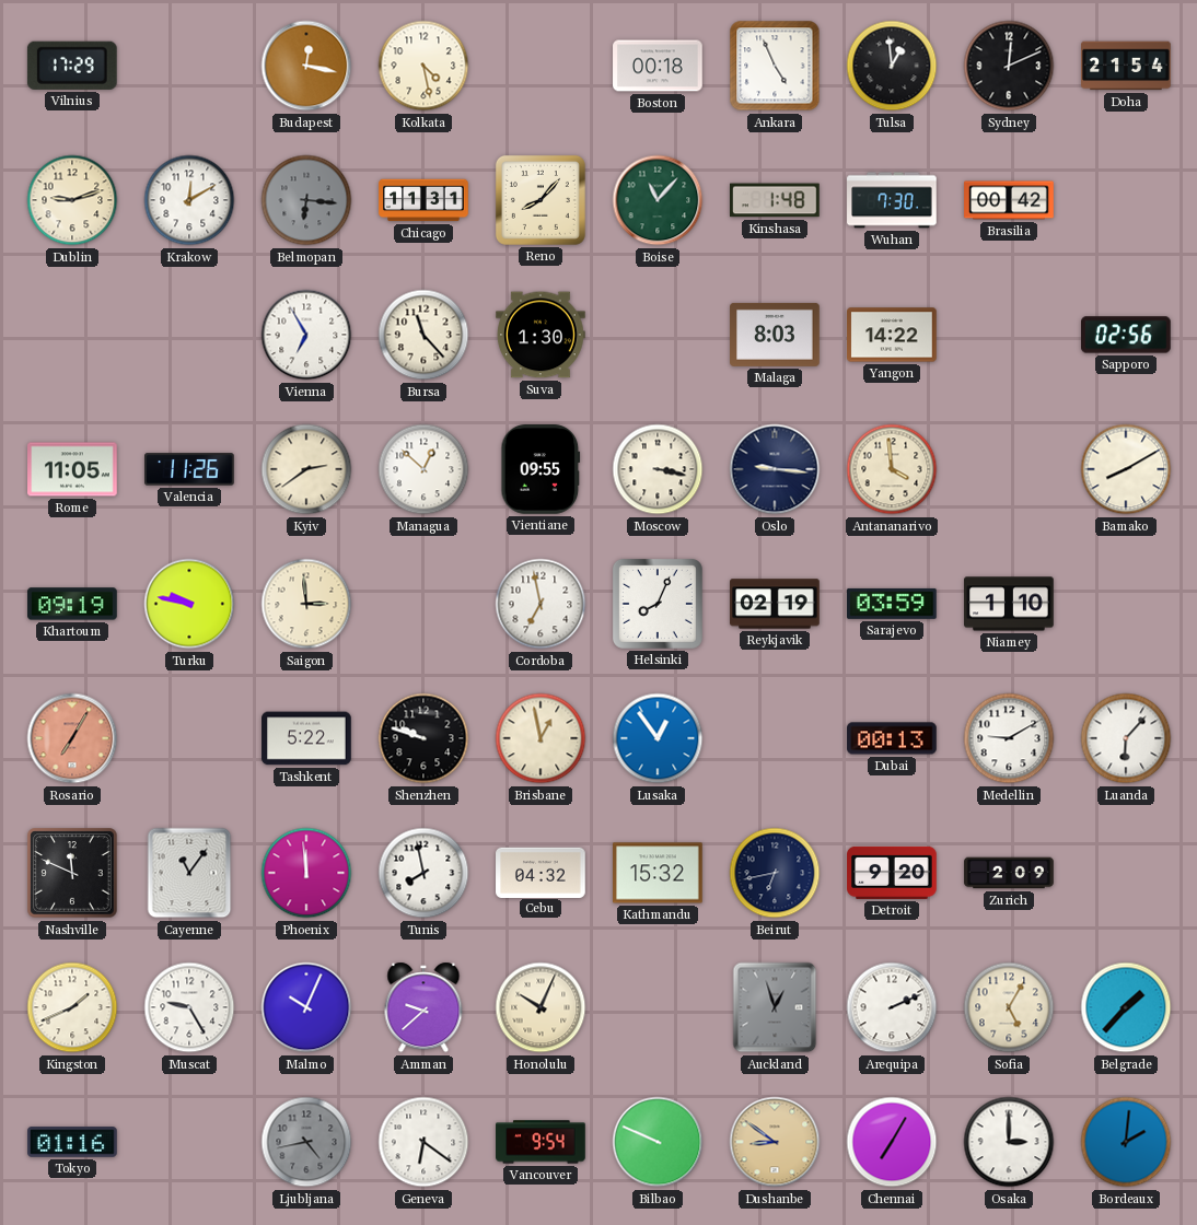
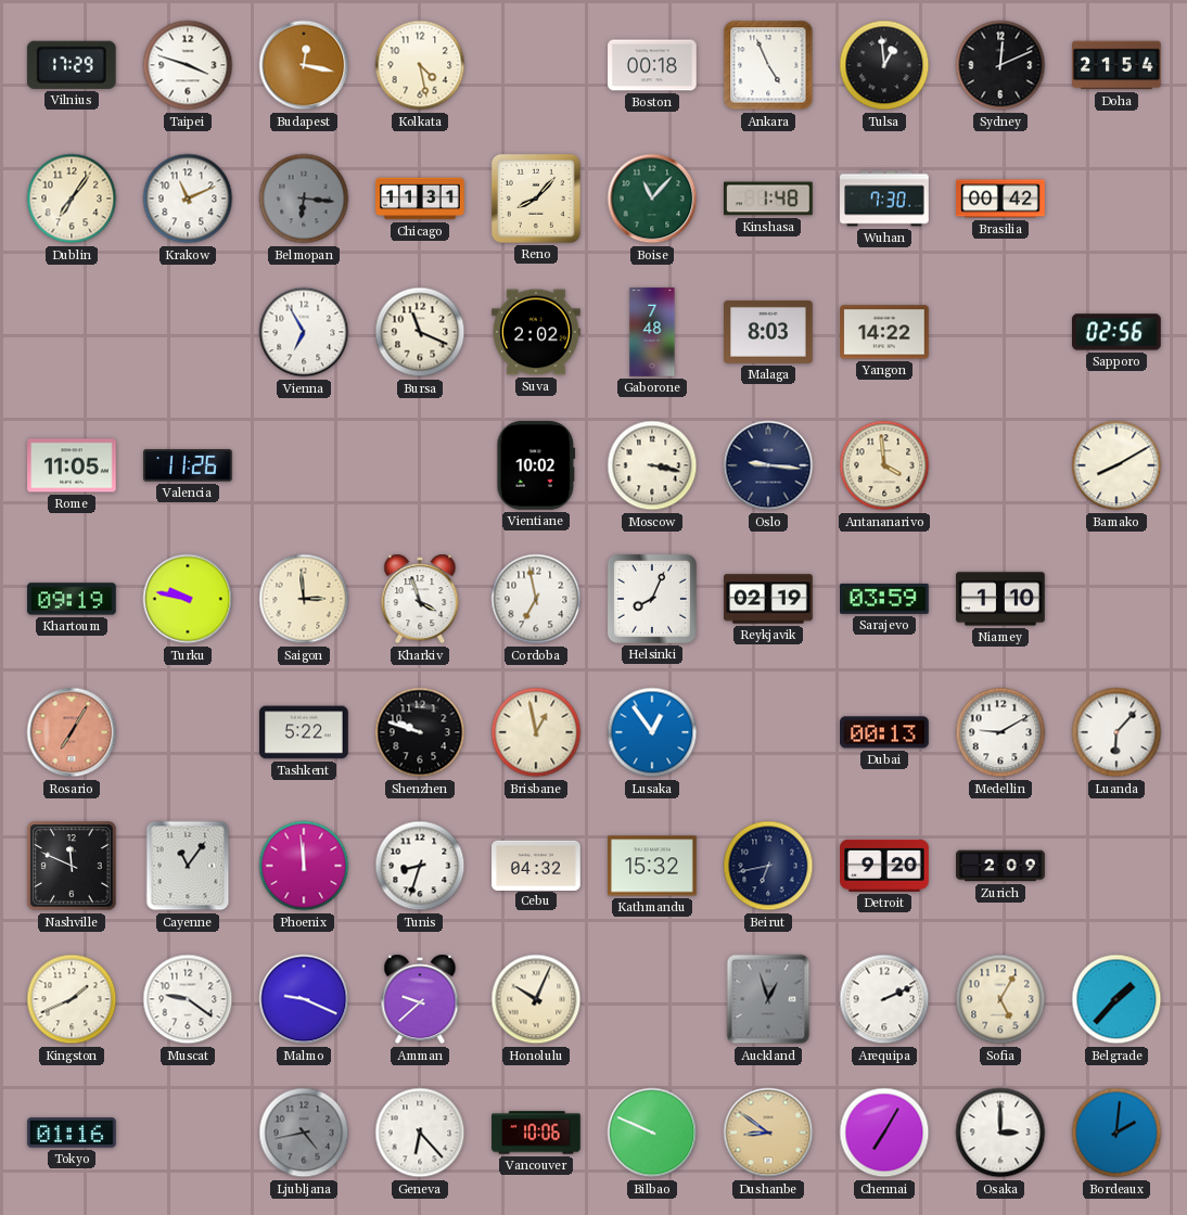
Taipei: none -> 3:48 (188, 65)
Dublin: 9:12 -> 7:06 (72, 199)
Krakow: 12:10 -> 11:11 (188, 199)
Bursa: 11:23 -> 11:19 (420, 332)
Suva: 1:30 -> 2:02 (536, 332)
Gaborone: none -> 7:48 (652, 332)
Kyiv: 2:39 -> none (306, 469)
Managua: 12:52 -> none (423, 469)
Vientiane: 09:55 -> 10:02 (536, 466)
Kharkiv: none -> 3:57 (420, 599)
Tunis: 7:58 -> 8:33 (420, 866)
Muscat: 9:25 -> 9:21 (188, 999)
Malmo: 10:04 -> 9:19 (304, 999)
Geneva: 6:21 -> 6:23 (420, 1133)
Vancouver: 9:54 -> 10:06 (536, 1133)
